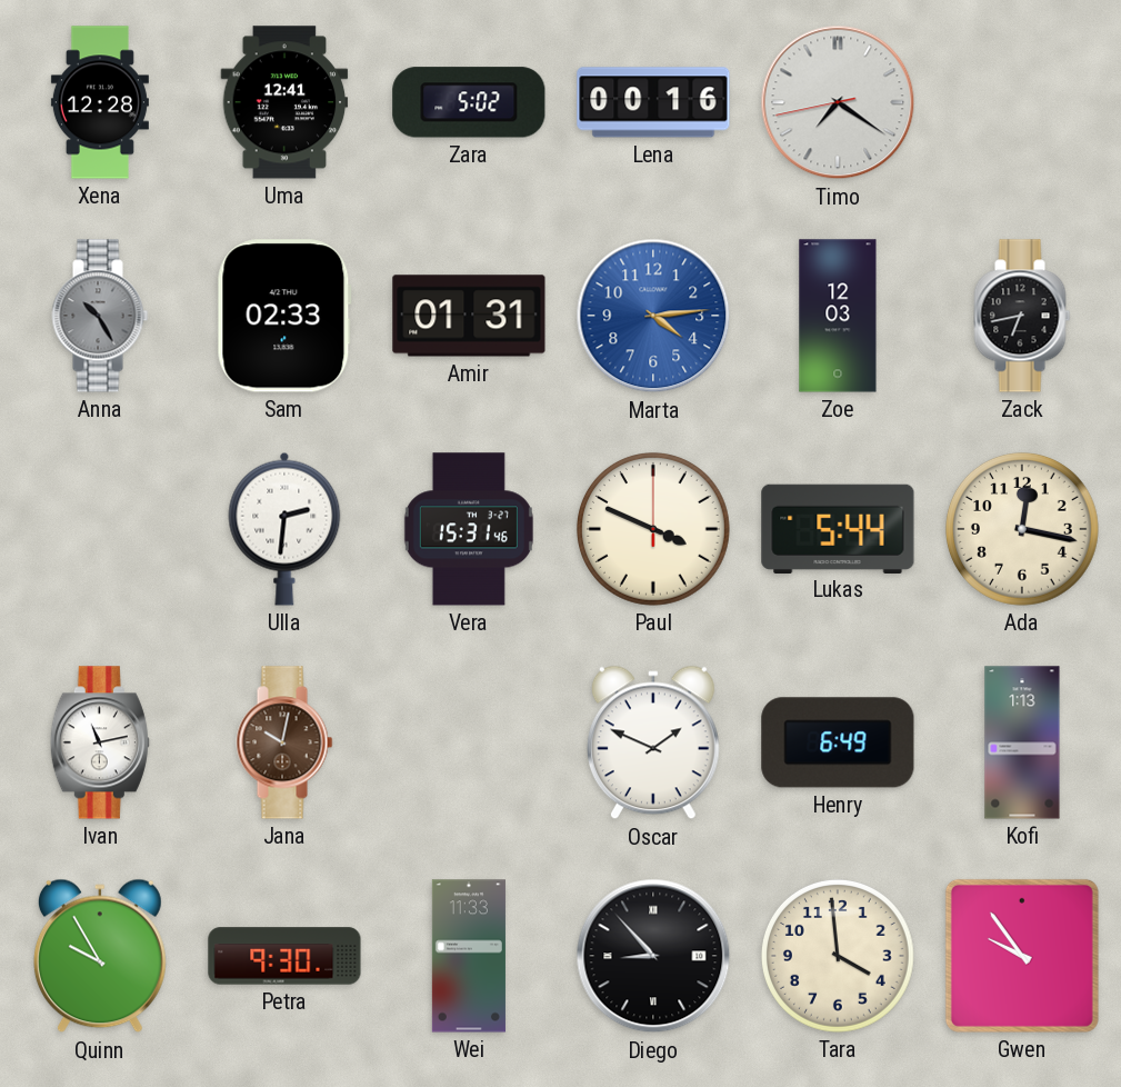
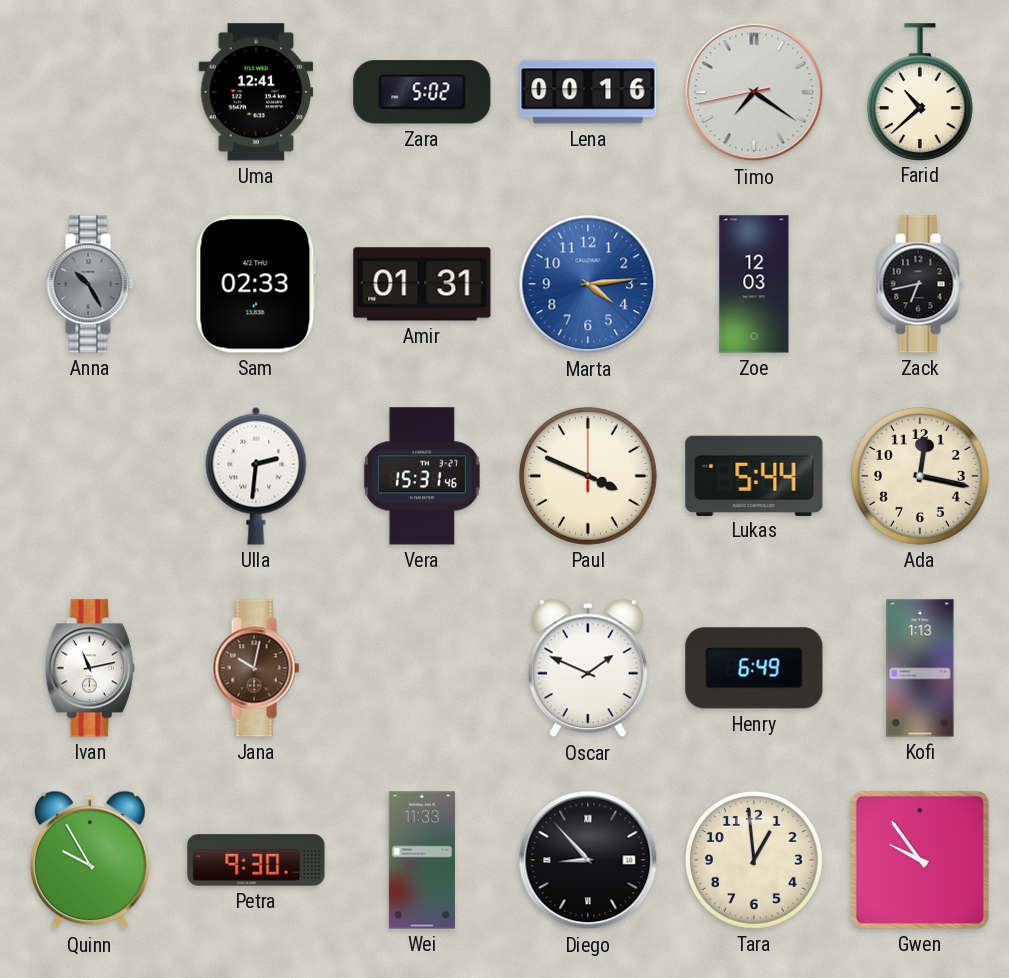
Xena: 12:28 -> none (100, 102)
Farid: none -> 10:38 (920, 92)
Tara: 3:59 -> 12:59 (754, 860)
